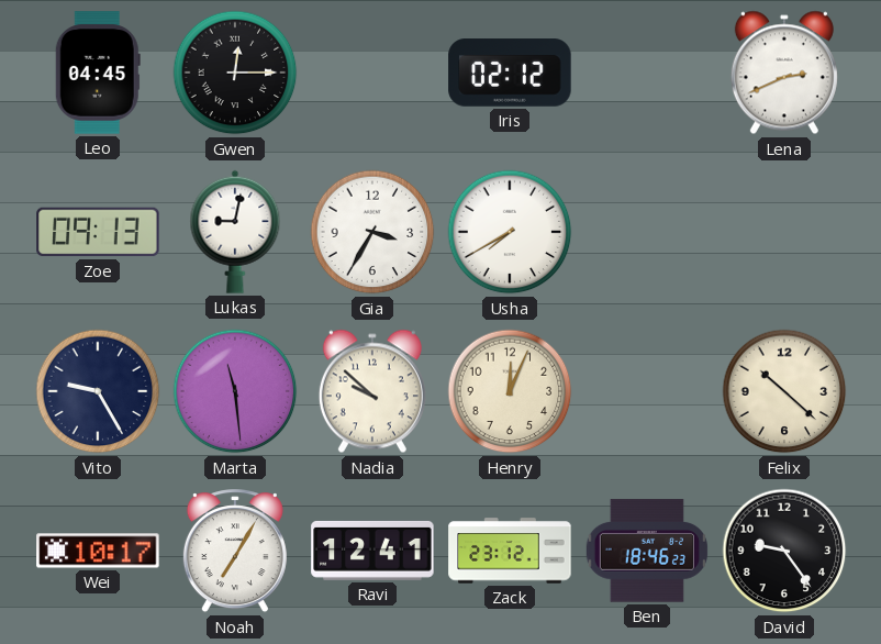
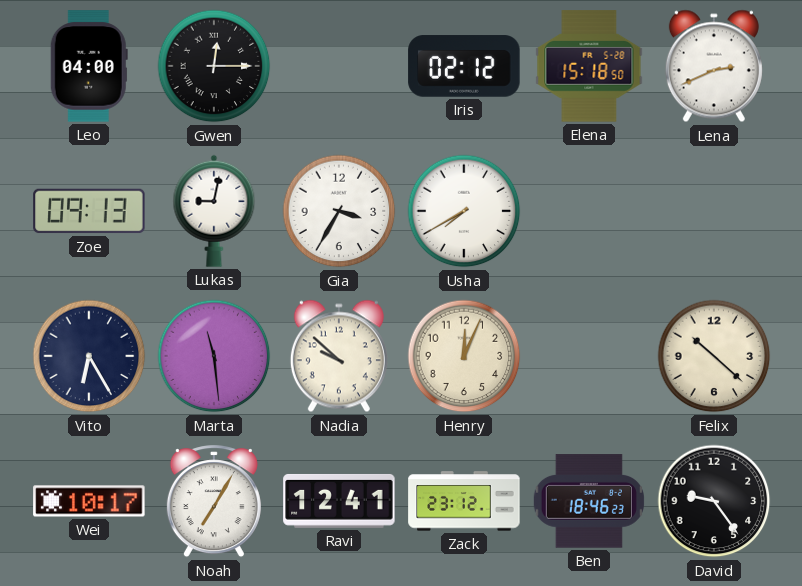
Leo: 04:45 -> 04:00 (89, 66)
Elena: none -> 15:18 (589, 66)
Vito: 9:25 -> 6:25 (89, 356)
